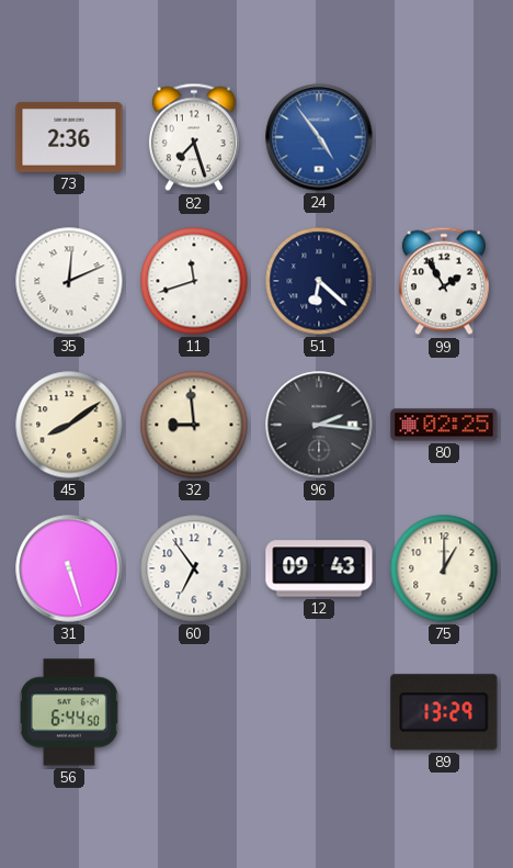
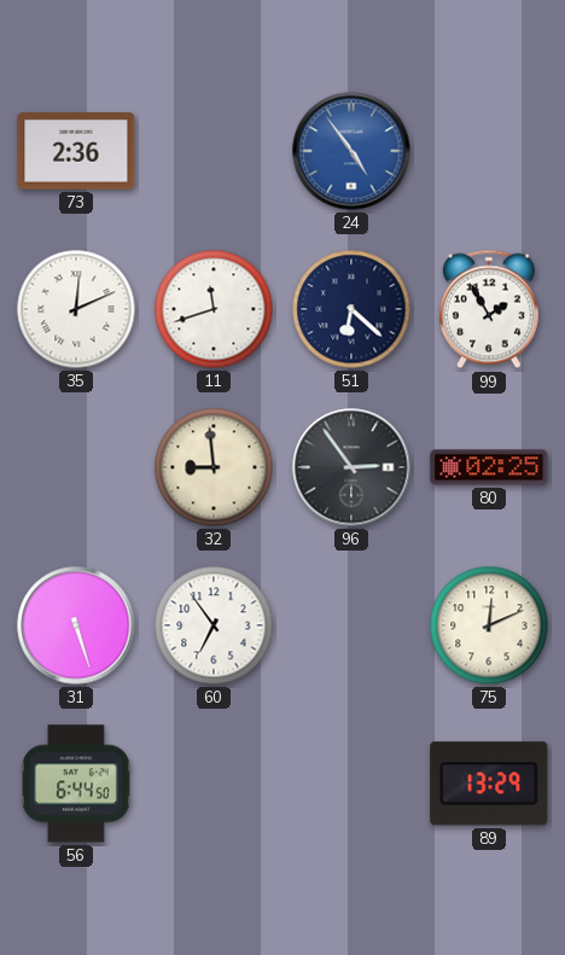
82: 7:27 -> none (194, 137)
45: 8:09 -> none (69, 425)
96: 2:16 -> 2:54 (351, 467)
12: 09:43 -> none (319, 568)
75: 1:00 -> 12:11 (489, 625)
